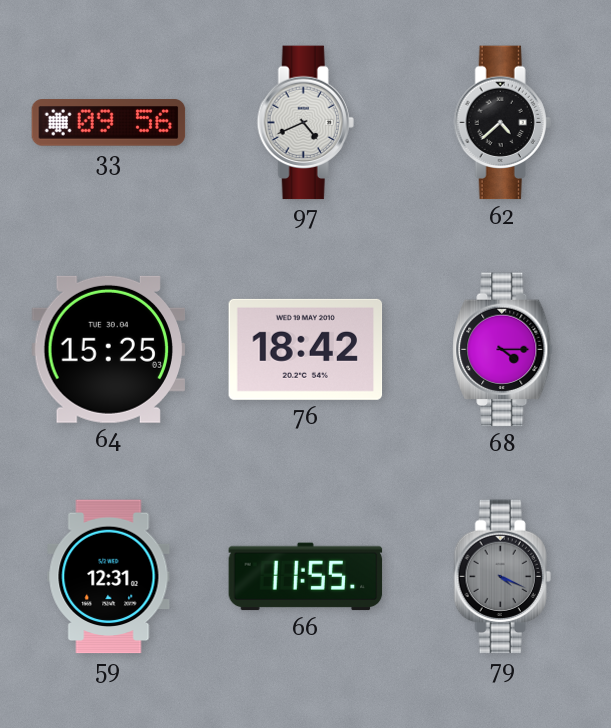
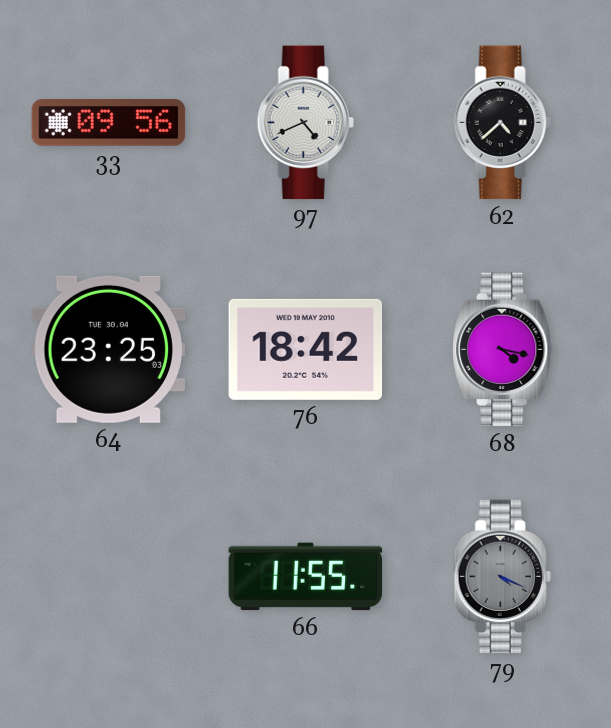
64: 15:25 -> 23:25 (108, 349)
68: 4:15 -> 4:17 (503, 350)
59: 12:31 -> none (109, 577)
